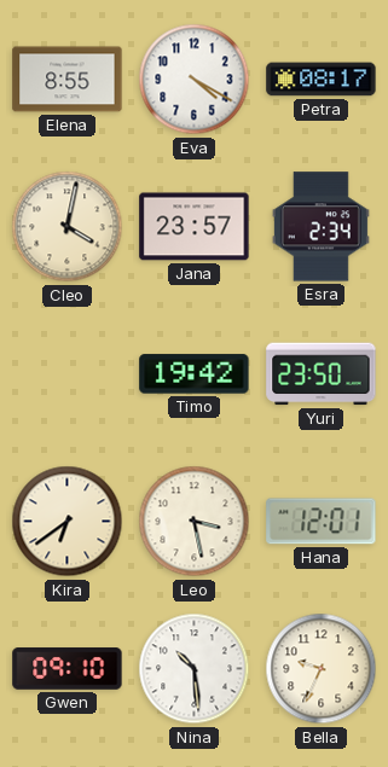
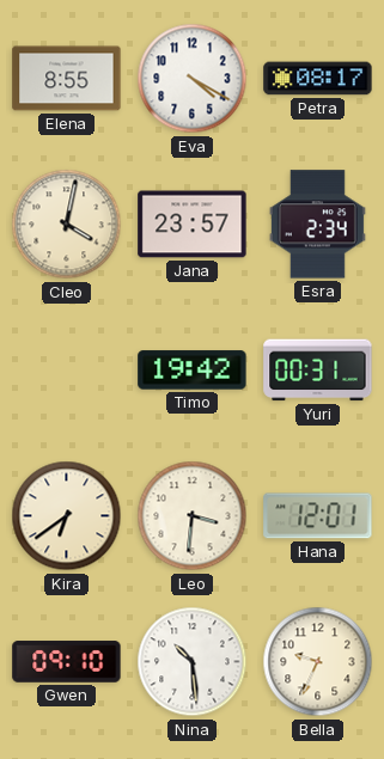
Yuri: 23:50 -> 00:31 (318, 371)
Leo: 3:28 -> 3:31 (193, 516)
